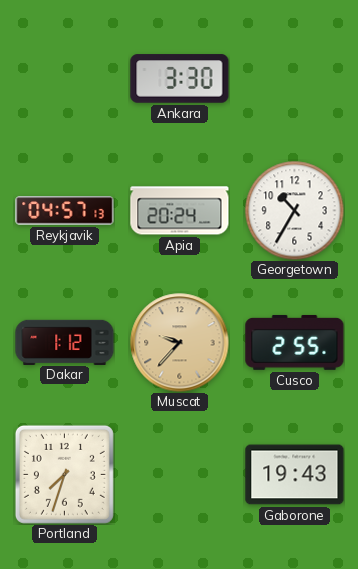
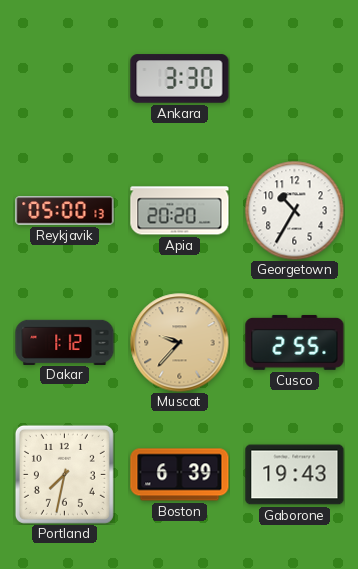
Reykjavik: 04:57 -> 05:00 (65, 211)
Apia: 20:24 -> 20:20 (180, 211)
Portland: 7:33 -> 7:32 (64, 474)
Boston: none -> 6:39 (180, 475)
